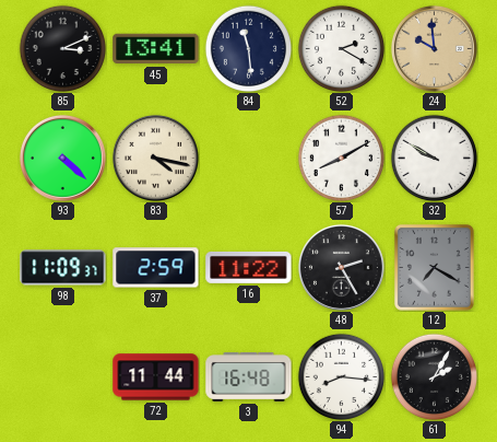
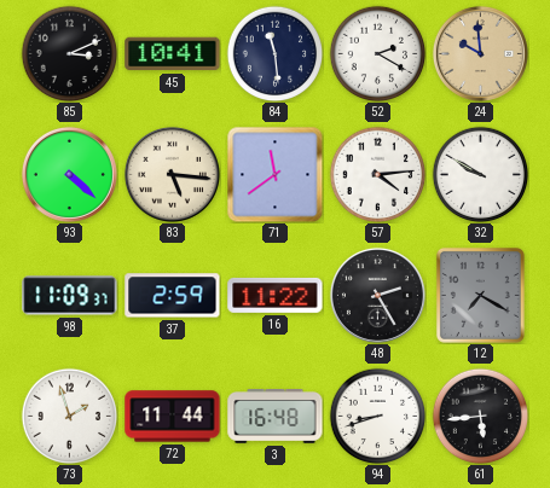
45: 13:41 -> 10:41 (173, 54)
83: 4:17 -> 5:16 (172, 174)
71: none -> 11:39 (274, 174)
57: 8:10 -> 4:14 (377, 174)
73: none -> 1:57 (69, 416)
94: 8:16 -> 8:42 (377, 416)
61: 2:05 -> 5:44 (480, 416)
